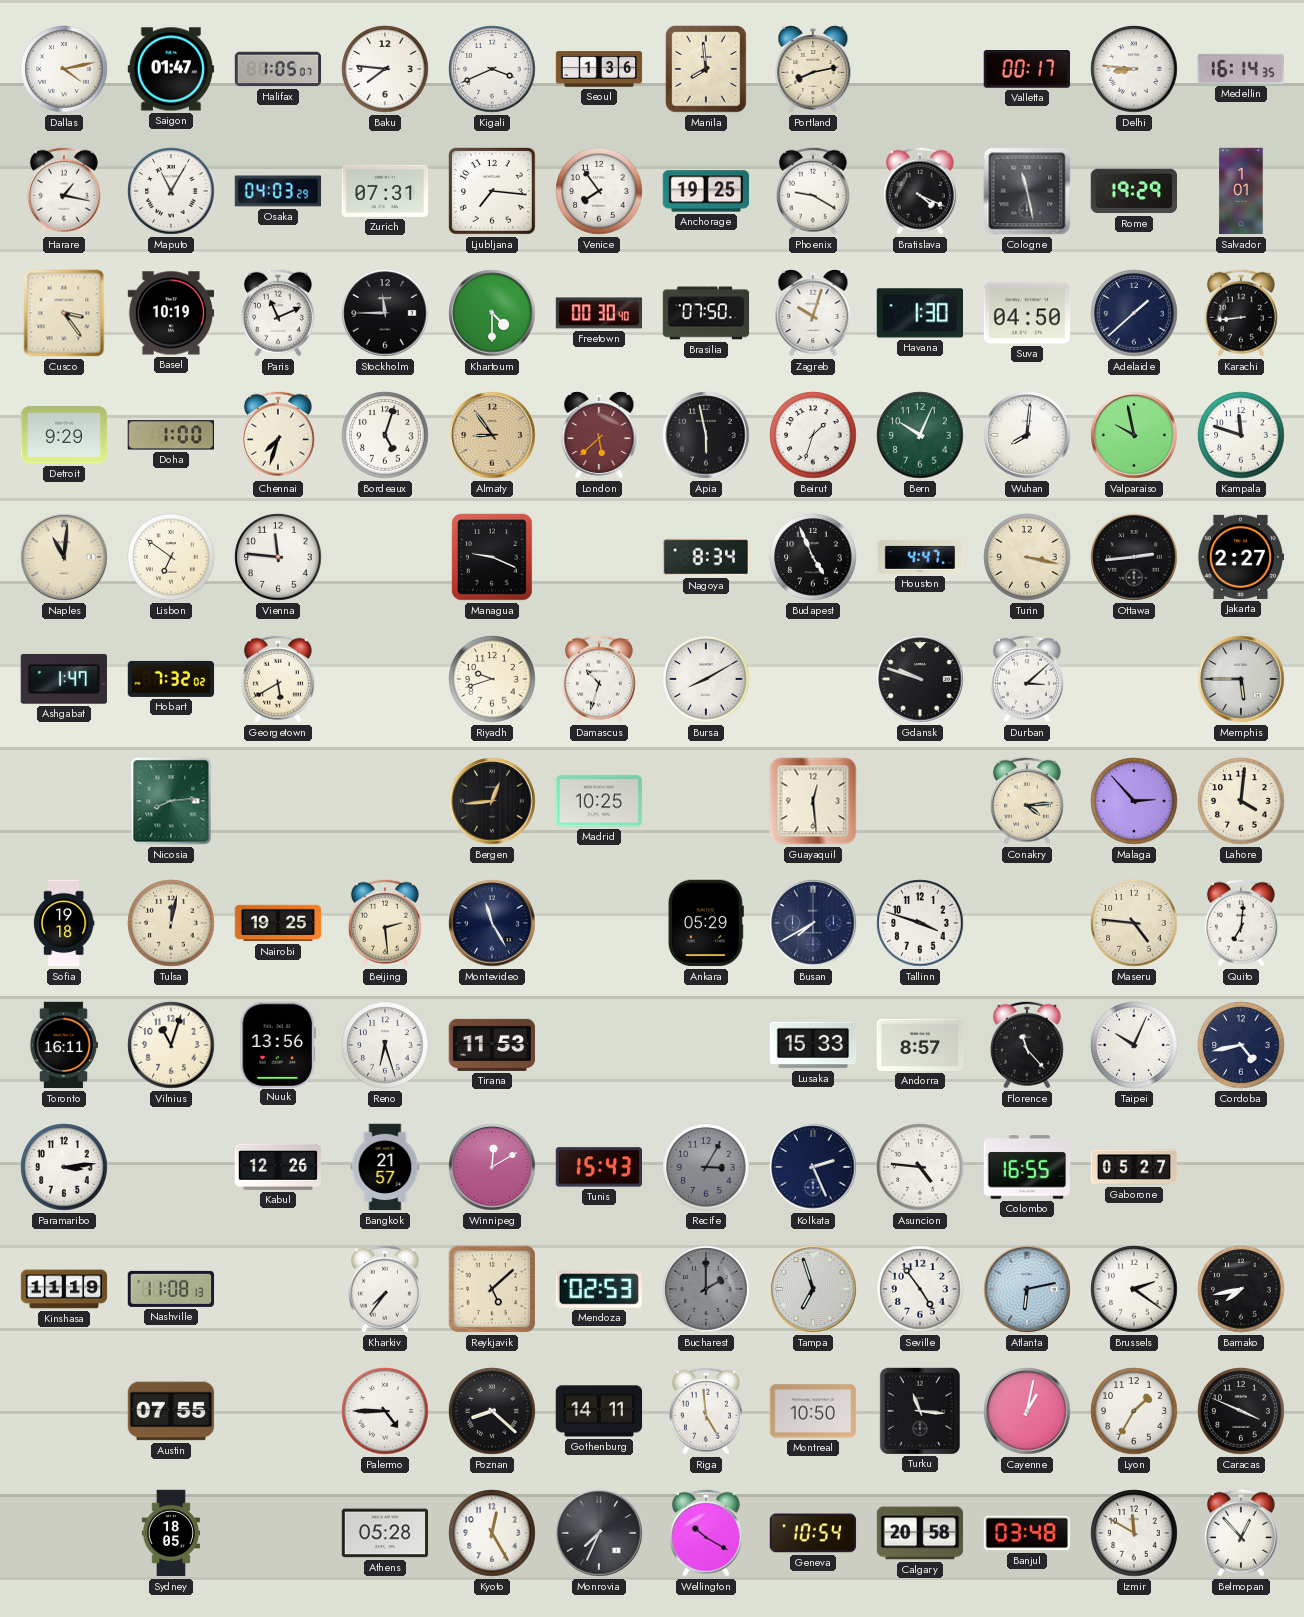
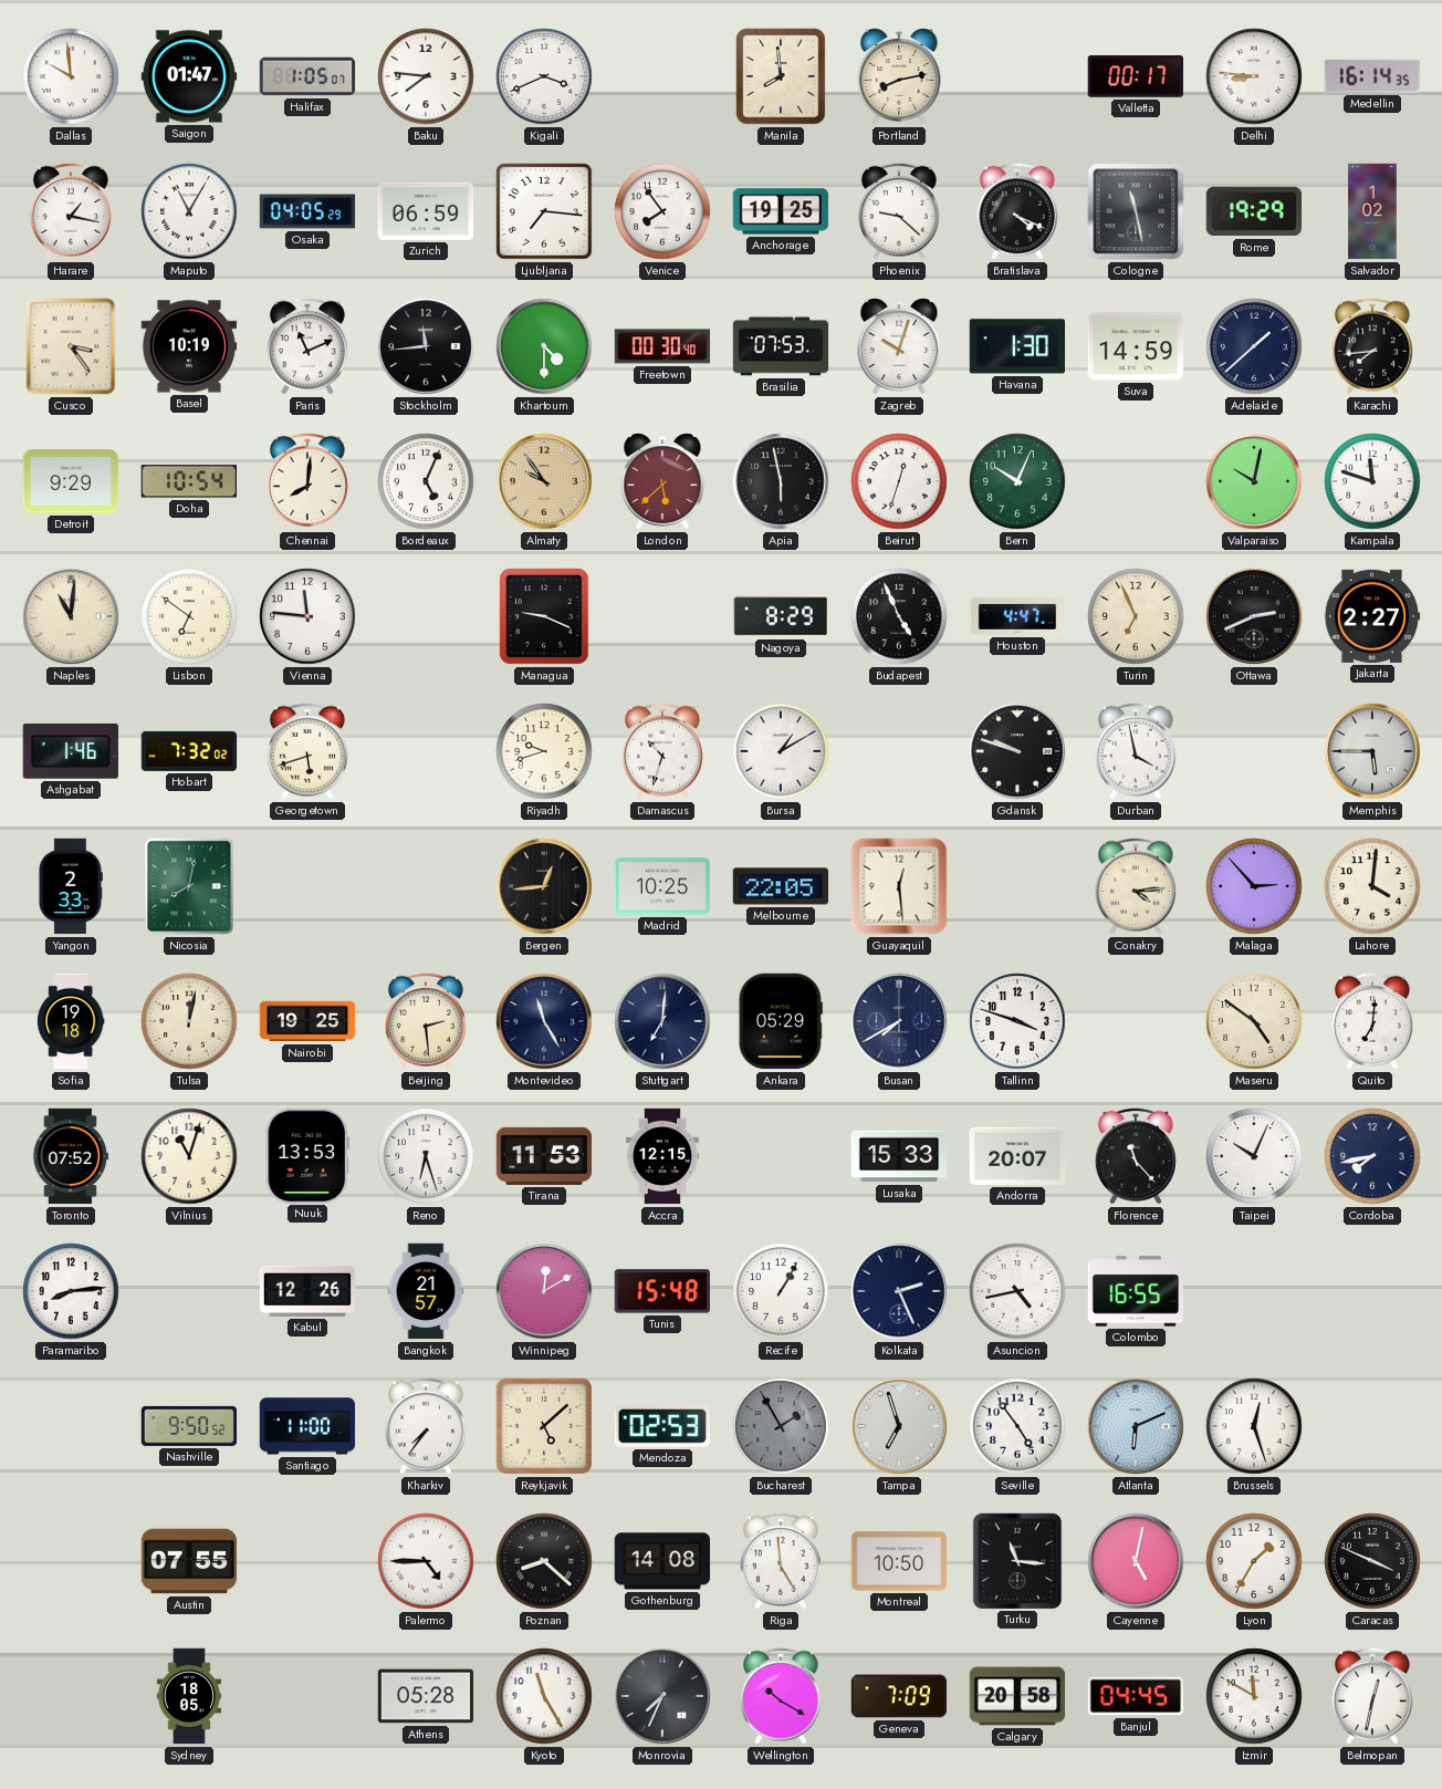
Dallas: 4:13 -> 9:59 (71, 76)
Seoul: 1:36 -> none (599, 69)
Osaka: 04:03 -> 04:05 (307, 211)
Zurich: 07:31 -> 06:59 (426, 211)
Phoenix: 9:20 -> 9:22 (899, 211)
Salvador: 1:01 -> 1:02 (1372, 211)
Stockholm: 11:45 -> 11:44 (426, 346)
Brasilia: 07:50 -> 07:53 (781, 346)
Suva: 04:50 -> 14:59 (1136, 346)
Karachi: 8:44 -> 7:44 (1372, 346)
Doha: 1:00 -> 10:54 (188, 481)
Chennai: 7:33 -> 8:01 (307, 481)
Bordeaux: 5:03 -> 5:04 (426, 481)
Almaty: 8:54 -> 9:54 (544, 481)
Beirut: 1:33 -> 12:33 (899, 481)
Wuhan: 8:01 -> none (1027, 435)
Valparaiso: 9:58 -> 10:02 (1254, 481)
Nagoya: 8:34 -> 8:29 (780, 616)
Turin: 3:17 -> 6:56 (1136, 616)
Ottawa: 2:44 -> 2:41 (1254, 616)
Ashgabat: 1:47 -> 1:46 (71, 751)
Georgetown: 5:40 -> 5:42 (307, 751)
Bursa: 8:10 -> 1:10 (781, 751)
Durban: 3:08 -> 3:58 (1136, 751)
Yangon: none -> 2:33 (70, 886)
Nicosia: 8:14 -> 8:02 (189, 886)
Melbourne: none -> 22:05 (781, 886)
Stuttgart: none -> 7:01 (662, 1021)
Maseru: 4:46 -> 4:51 (1254, 1021)
Toronto: 16:11 -> 07:52 (70, 1156)
Nuuk: 13:56 -> 13:53 (306, 1155)
Accra: none -> 12:15 (662, 1156)
Andorra: 8:57 -> 20:07 (1017, 1156)
Cordoba: 4:43 -> 7:43 (1372, 1156)
Paramaribo: 3:14 -> 8:14 (71, 1291)
Tunis: 15:43 -> 15:48 (661, 1291)
Recife: 3:05 -> 1:05 (781, 1291)
Recife dial: grey -> white (781, 1291)
Asuncion: 4:46 -> 4:43 (1017, 1291)
Gaborone: 05:27 -> none (1134, 1167)
Kinshasa: 11:19 -> none (64, 1289)
Nashville: 11:08 -> 9:50 (189, 1426)
Santiago: none -> 11:00 (307, 1426)
Bucharest: 2:00 -> 1:55 (781, 1426)
Atlanta: 6:13 -> 6:11 (1136, 1426)
Brussels: 2:21 -> 12:27 (1254, 1426)
Bamako: 7:43 -> none (1241, 1289)
Gothenburg: 14:11 -> 14:08 (662, 1561)
Cayenne: 1:02 -> 5:02 (1136, 1561)
Kyoto: 12:25 -> 11:25 (544, 1696)
Geneva: 10:54 -> 7:09 (899, 1696)
Banjul: 03:48 -> 04:45 (1136, 1696)
Belmopan: 12:53 -> 12:32 (1372, 1696)
